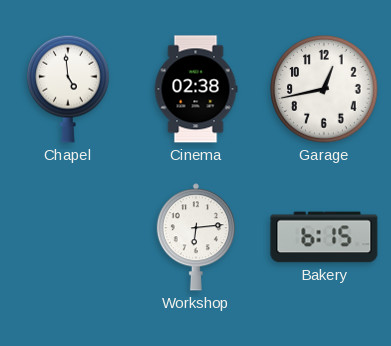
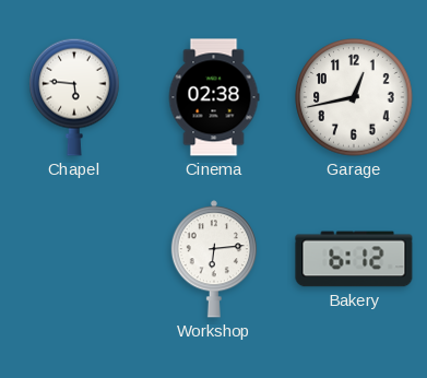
Chapel: 4:59 -> 5:46 (74, 97)
Bakery: 6:15 -> 6:12 (354, 259)
